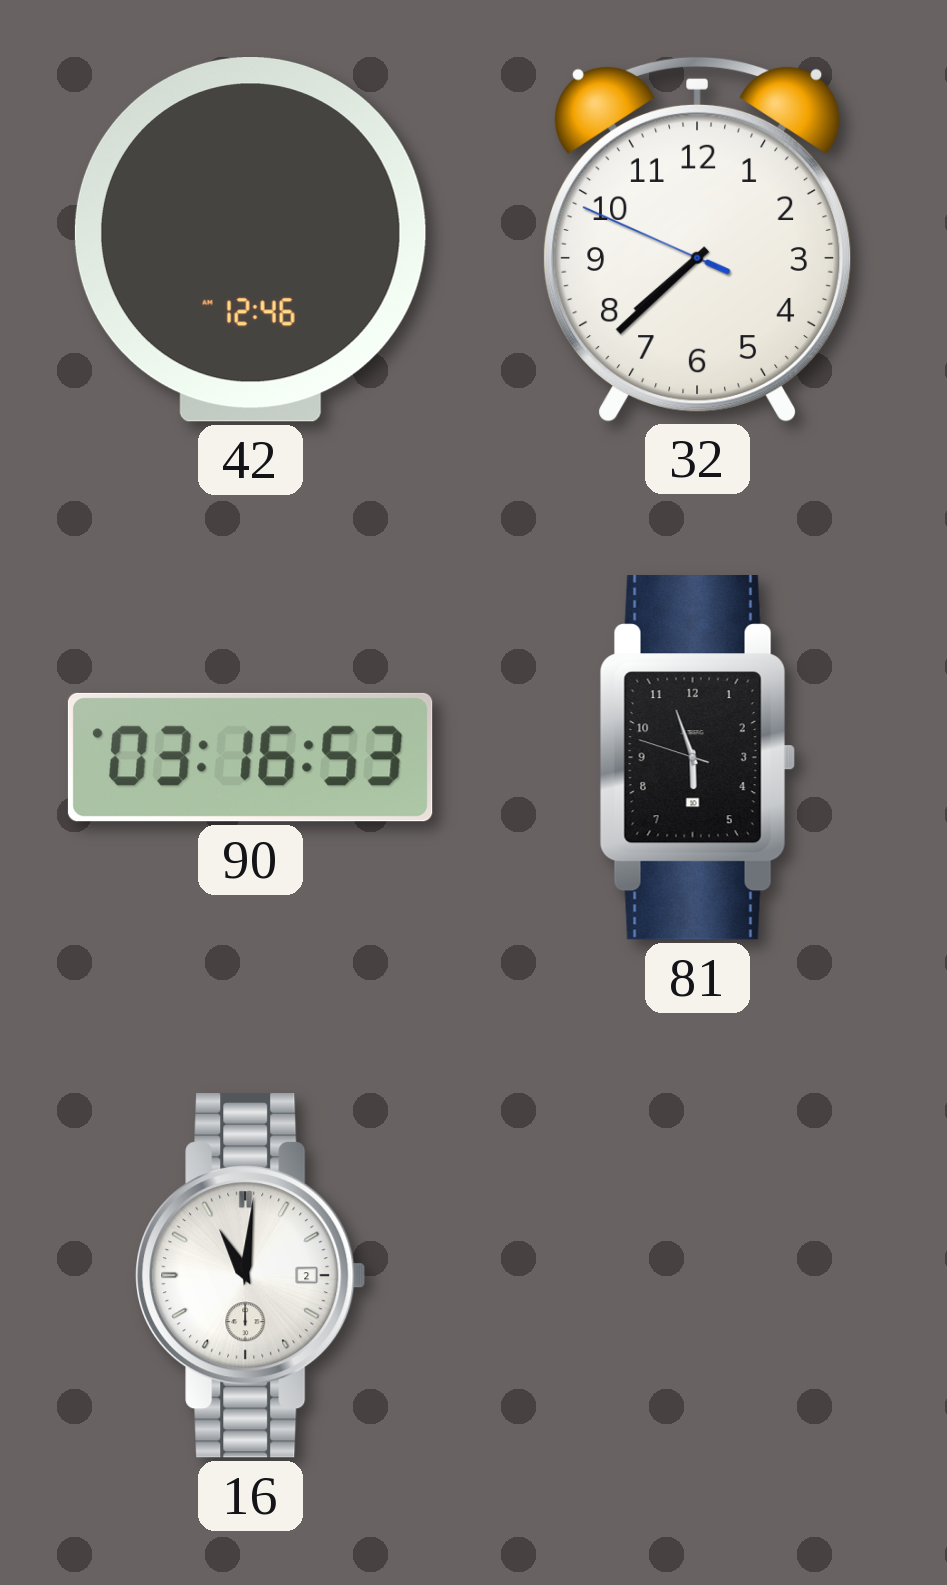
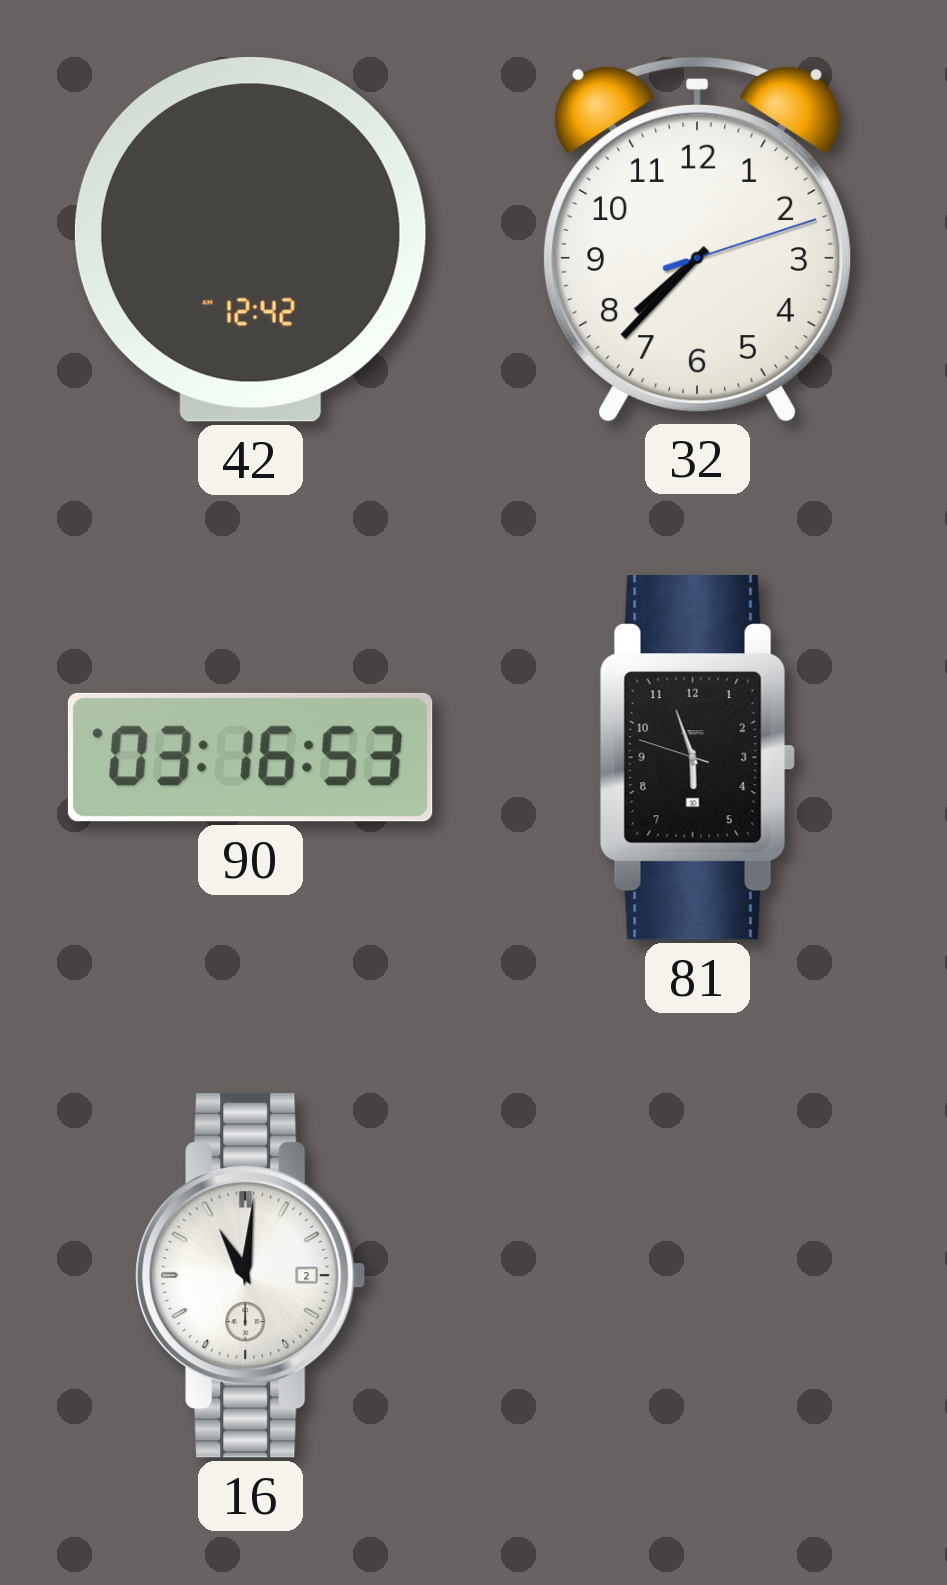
42: 12:46 -> 12:42 (250, 240)
32: 7:37:49 -> 7:37:12 (698, 238)
